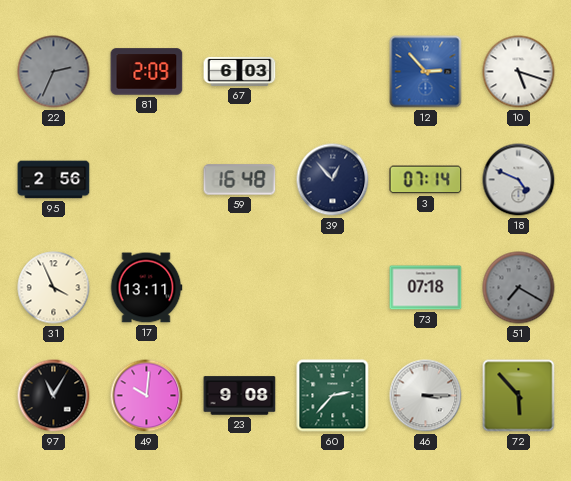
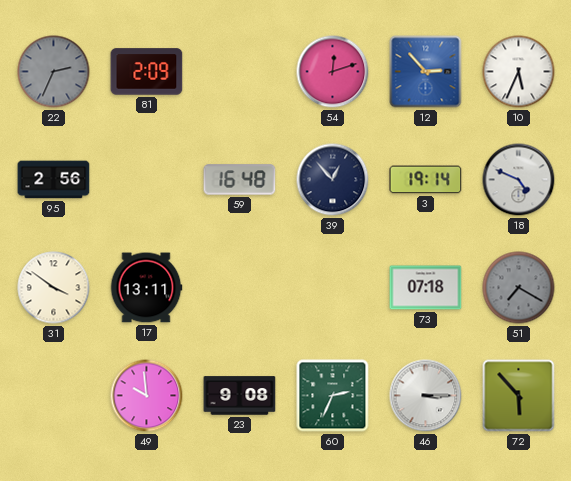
67: 6:03 -> none (240, 71)
54: none -> 12:12 (333, 72)
10: 5:18 -> 5:34 (519, 72)
3: 07:14 -> 19:14 (426, 180)
31: 3:56 -> 3:51 (54, 288)
97: 11:05 -> none (54, 396)
49: 10:01 -> 9:59 (147, 396)
60: 2:37 -> 2:34 (333, 396)
